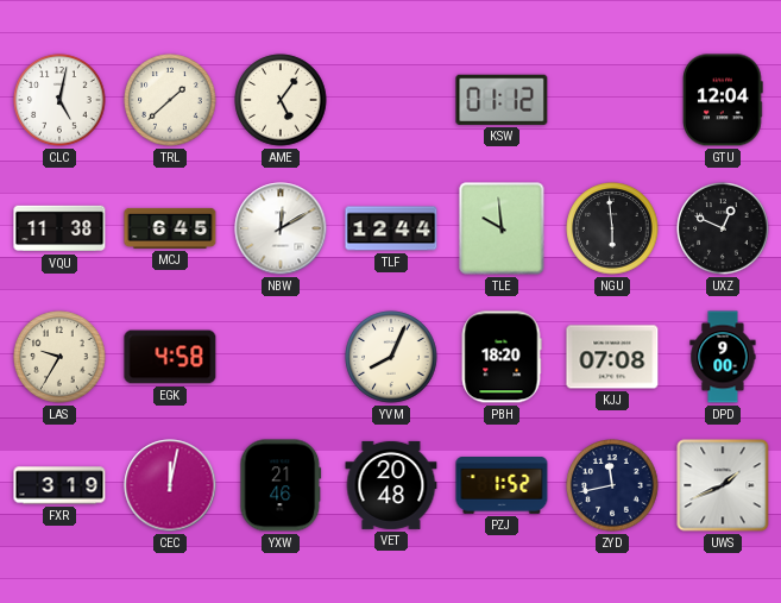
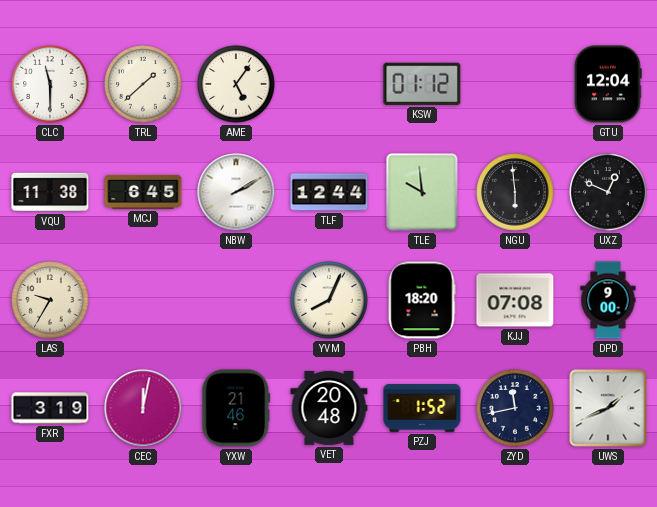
CLC: 5:02 -> 11:30 (50, 84)
NBW: 12:10 -> 2:10 (236, 192)
EGK: 4:58 -> none (170, 357)
